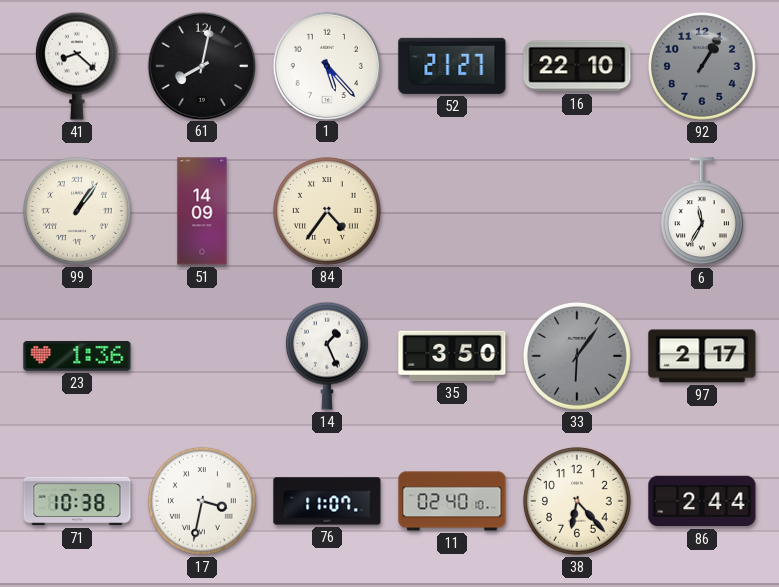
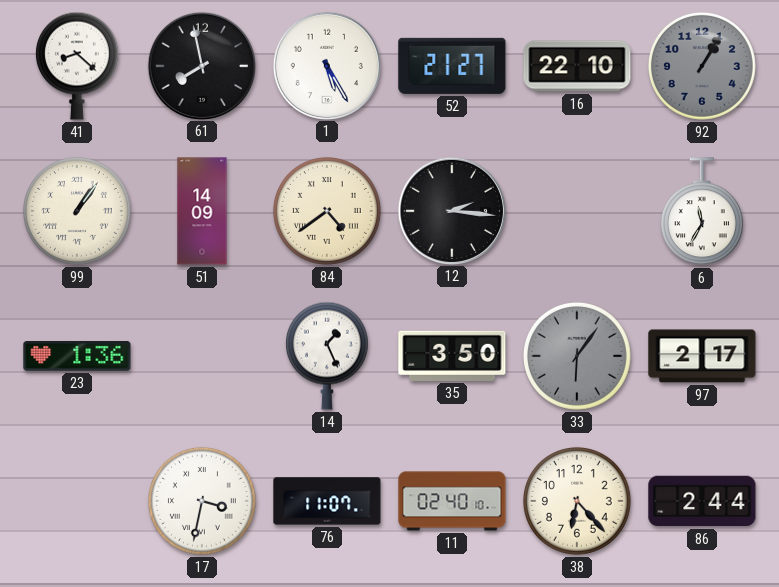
61: 8:02 -> 7:58 (201, 65)
1: 5:23 -> 5:25 (326, 65)
84: 4:36 -> 4:39 (327, 211)
12: none -> 2:16 (451, 210)
71: 10:38 -> none (77, 501)
